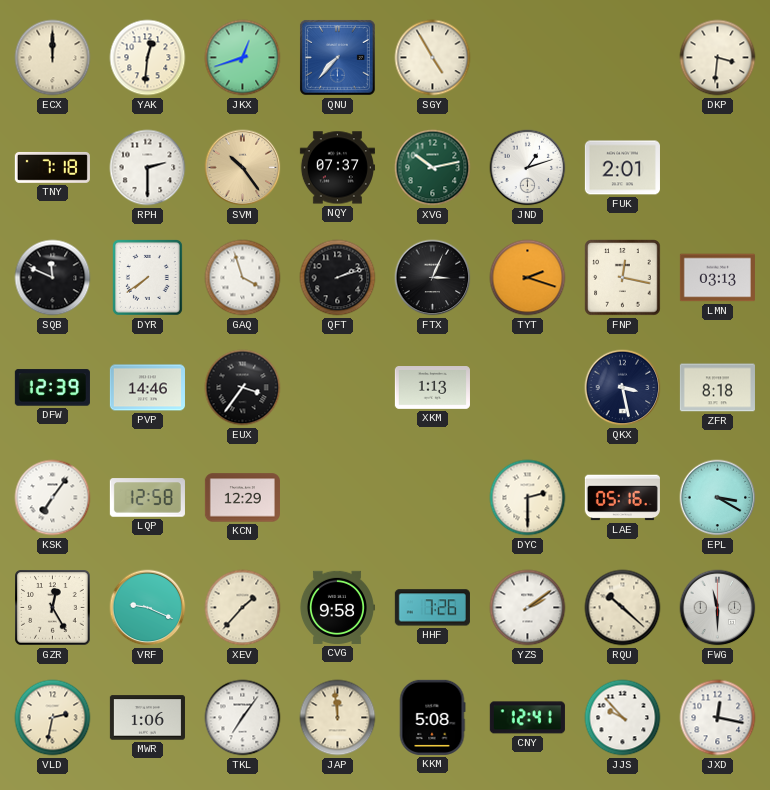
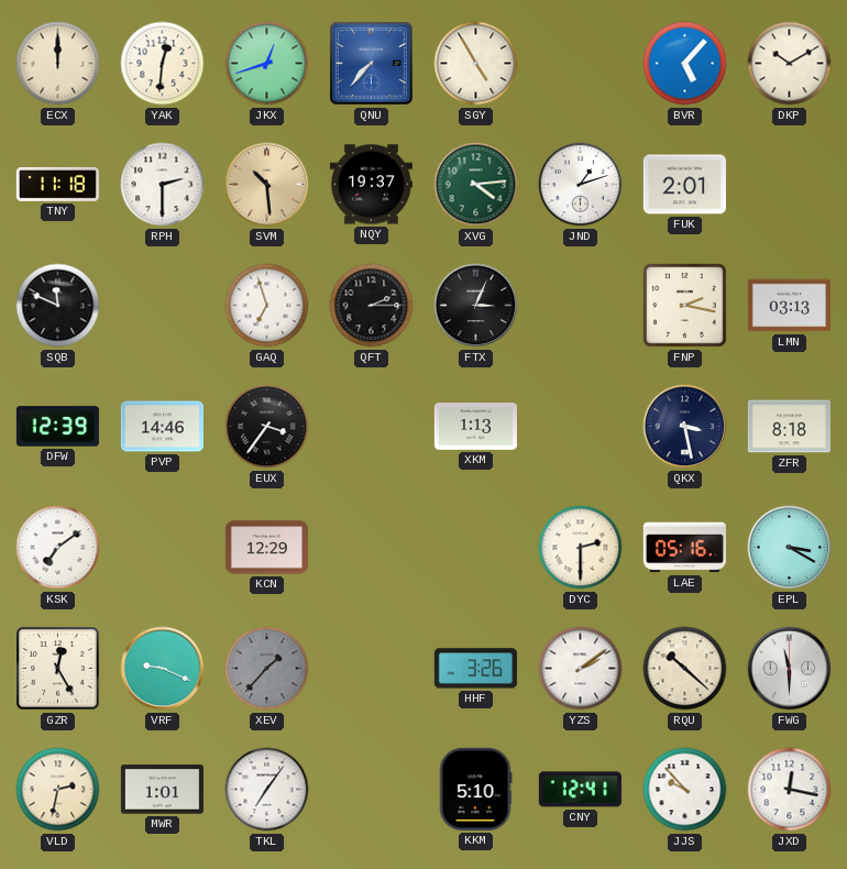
BVR: none -> 5:07 (685, 64)
DKP: 3:31 -> 10:10 (790, 64)
TNY: 7:18 -> 11:18 (57, 184)
SVM: 10:24 -> 10:29 (267, 185)
NQY: 07:37 -> 19:37 (371, 185)
XVG: 10:13 -> 4:14 (476, 185)
DYR: 7:39 -> none (147, 277)
GAQ: 3:57 -> 6:57 (267, 306)
QFT: 2:12 -> 2:15 (372, 306)
TYT: 2:18 -> none (528, 278)
FNP: 12:17 -> 2:17 (685, 306)
KSK: 7:06 -> 7:09 (58, 548)
LQP: 12:58 -> none (147, 498)
XEV dial: cream -> grey (267, 669)
CVG: 9:58 -> none (337, 607)
HHF: 7:26 -> 3:26 (475, 669)
MWR: 1:06 -> 1:01 (162, 790)
JAP: 11:59 -> none (338, 718)
KKM: 5:08 -> 5:10 (475, 789)
